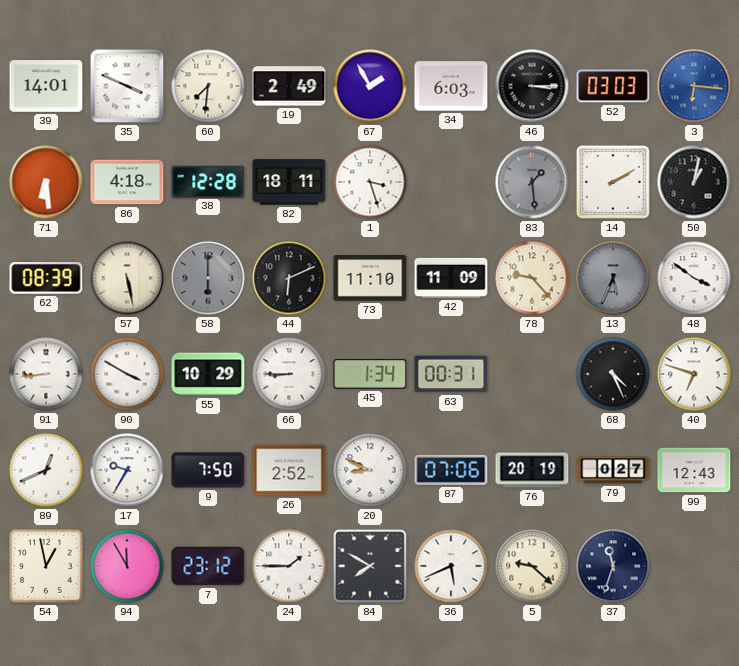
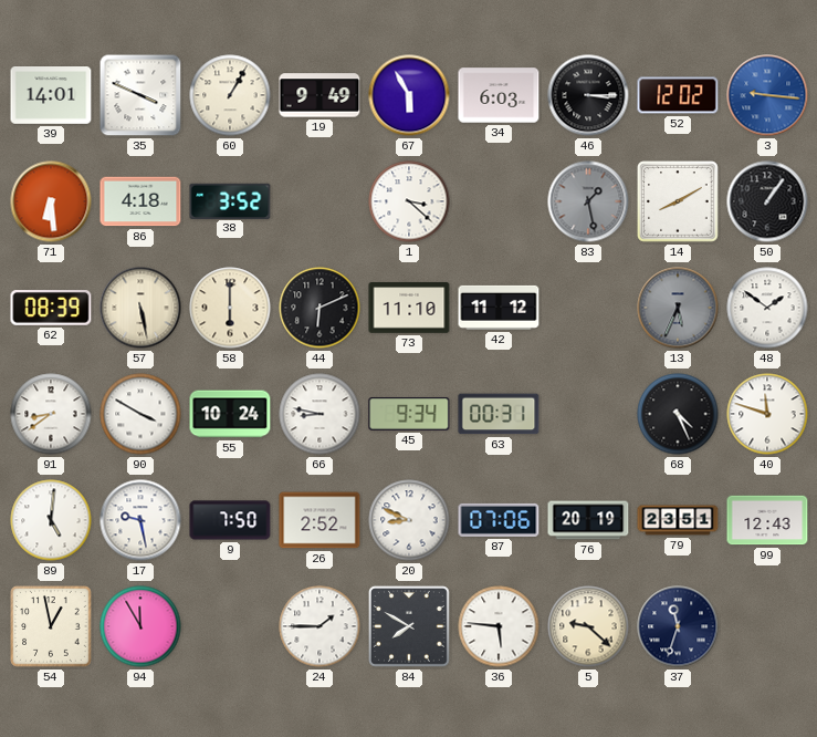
60: 7:31 -> 1:05 (230, 95)
19: 2:49 -> 9:49 (320, 95)
67: 1:55 -> 5:55 (409, 95)
52: 03:03 -> 12:02 (678, 95)
3: 6:16 -> 9:16 (767, 95)
38: 12:28 -> 3:52 (230, 200)
82: 18:11 -> none (289, 182)
1: 3:27 -> 3:22 (409, 201)
83: 1:29 -> 1:28 (588, 201)
14: 2:10 -> 8:10 (678, 201)
50: 1:02 -> 1:06 (767, 201)
58 dial: grey -> cream (230, 308)
42: 11:09 -> 11:12 (499, 308)
78: 9:23 -> none (532, 278)
48: 3:51 -> 1:51 (767, 308)
91: 8:44 -> 8:39 (51, 414)
55: 10:29 -> 10:24 (230, 414)
66: 8:45 -> 8:47 (320, 414)
45: 1:34 -> 9:34 (409, 414)
40: 6:48 -> 11:48 (767, 414)
89: 12:41 -> 5:01 (51, 520)
17: 9:35 -> 9:28 (140, 520)
79: 0:27 -> 23:51 (678, 520)
7: 23:12 -> none (208, 566)
36: 5:41 -> 5:46 (499, 626)
